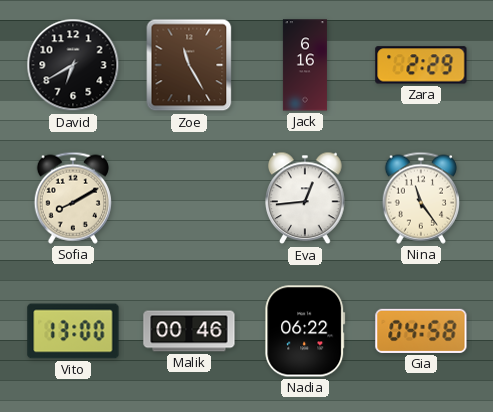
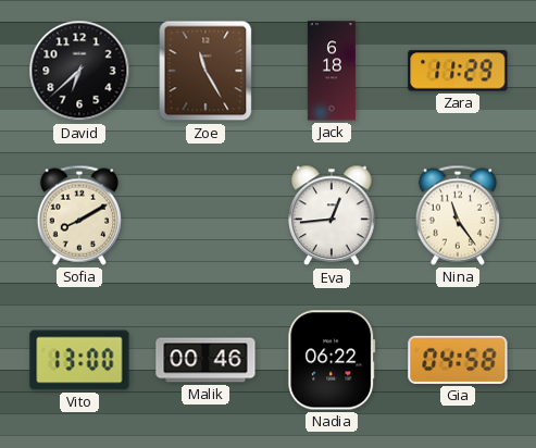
David: 6:40 -> 6:38 (79, 71)
Jack: 6:16 -> 6:18 (332, 71)
Zara: 2:29 -> 11:29 (458, 71)
